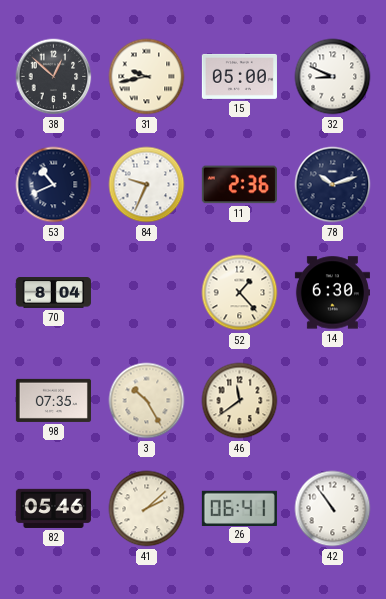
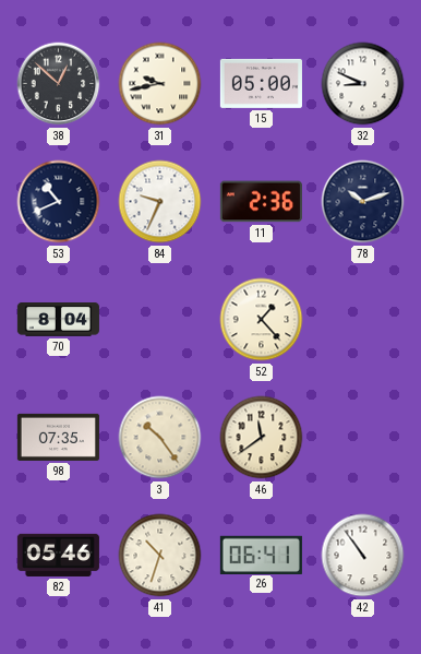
14: 6:30 -> none (332, 293)
3: 10:25 -> 10:24 (160, 438)
41: 2:08 -> 10:33 (160, 556)
